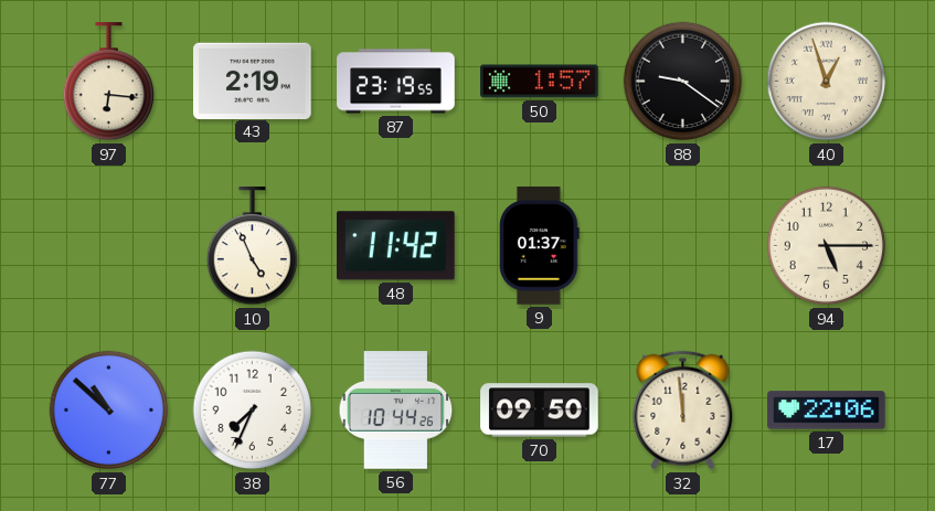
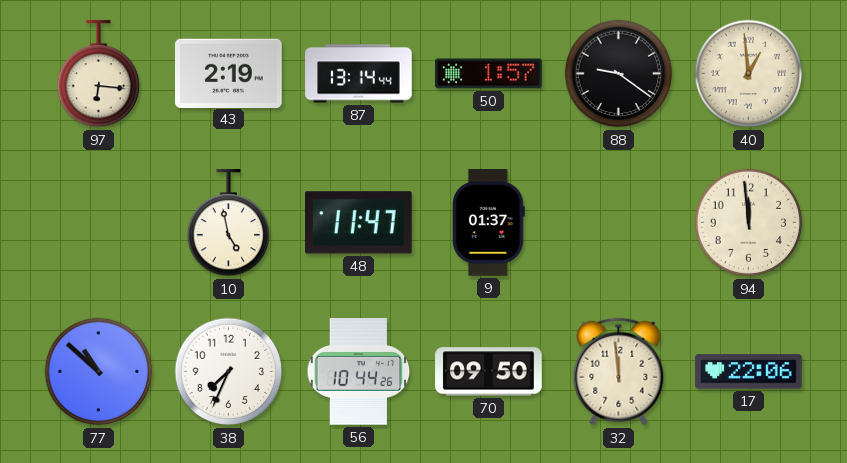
87: 23:19 -> 13:14 (359, 74)
40: 12:57 -> 12:59 (749, 74)
10: 4:56 -> 4:58 (228, 223)
48: 11:42 -> 11:47 (359, 223)
94: 5:15 -> 11:59 (749, 223)
